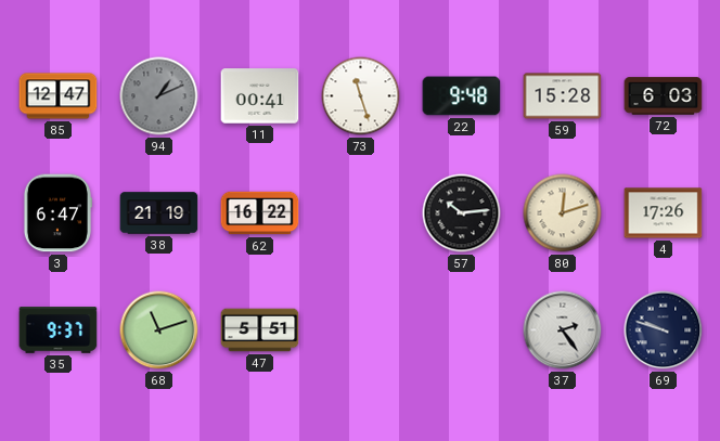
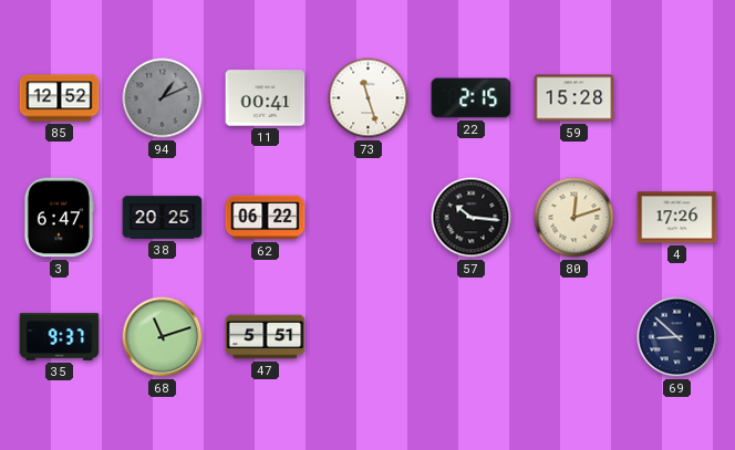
85: 12:47 -> 12:52 (60, 98)
22: 9:48 -> 2:15 (472, 98)
72: 6:03 -> none (664, 96)
38: 21:19 -> 20:25 (163, 218)
62: 16:22 -> 06:22 (266, 218)
57: 10:14 -> 10:16 (472, 218)
37: 2:24 -> none (563, 330)
69: 9:48 -> 8:52 (677, 337)
